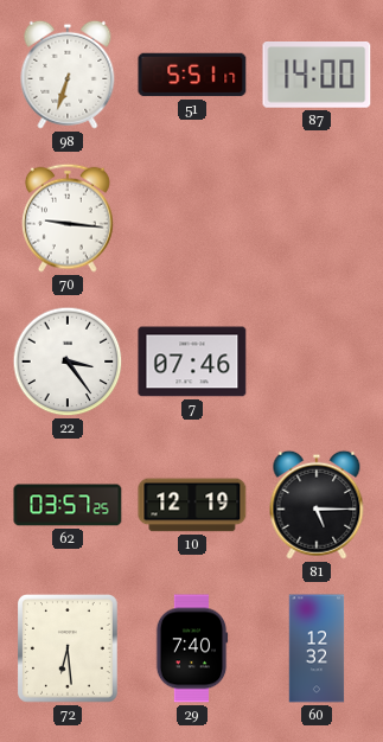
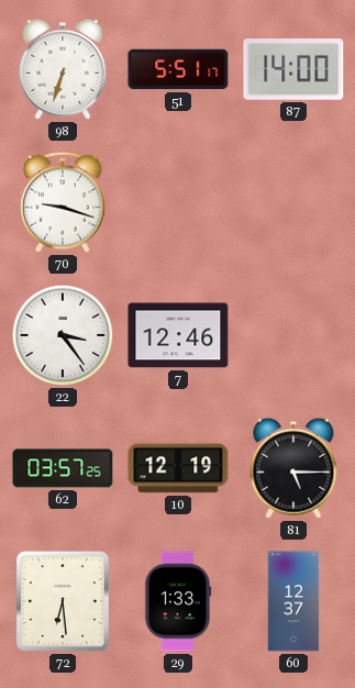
70: 9:16 -> 9:18 (64, 202)
7: 07:46 -> 12:46 (178, 335)
29: 7:40 -> 1:33 (178, 601)
60: 12:32 -> 12:37 (293, 601)
